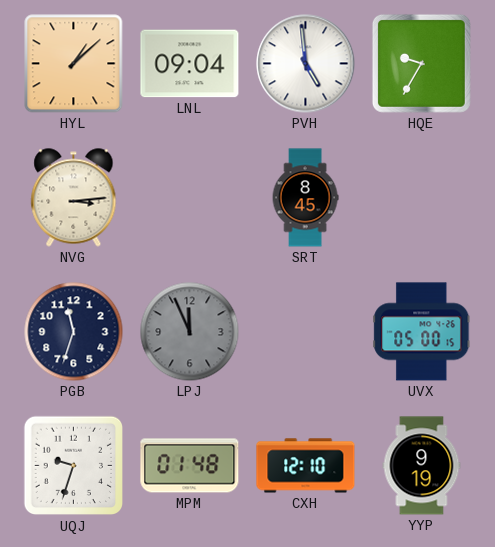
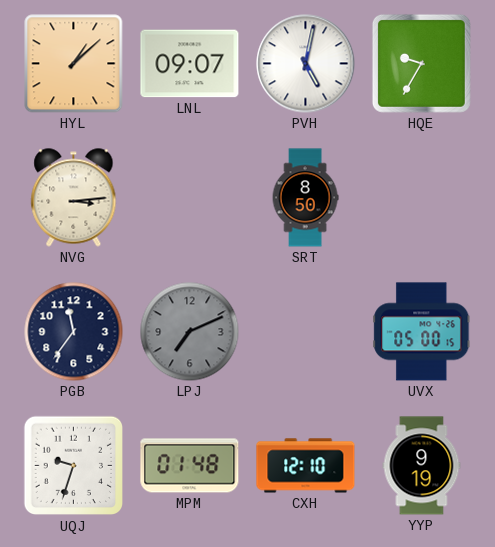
LNL: 09:04 -> 09:07 (190, 64)
PVH: 4:59 -> 5:02 (306, 64)
SRT: 8:45 -> 8:50 (305, 198)
PGB: 11:33 -> 11:36 (74, 332)
LPJ: 11:56 -> 7:11 (190, 332)
